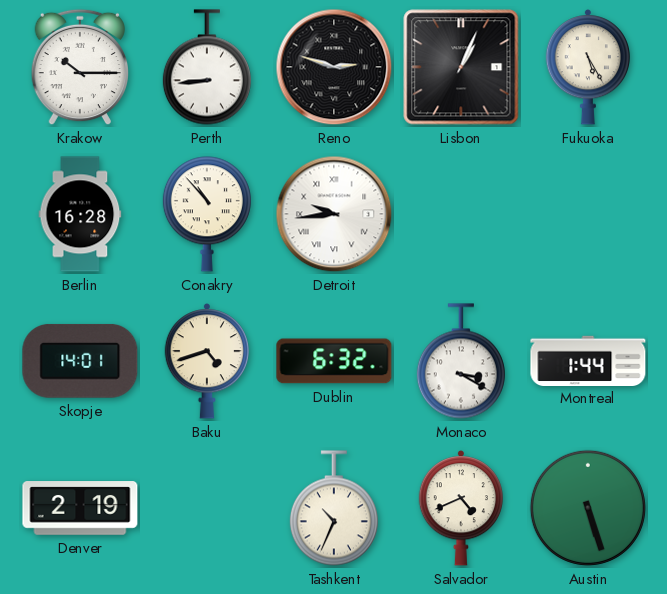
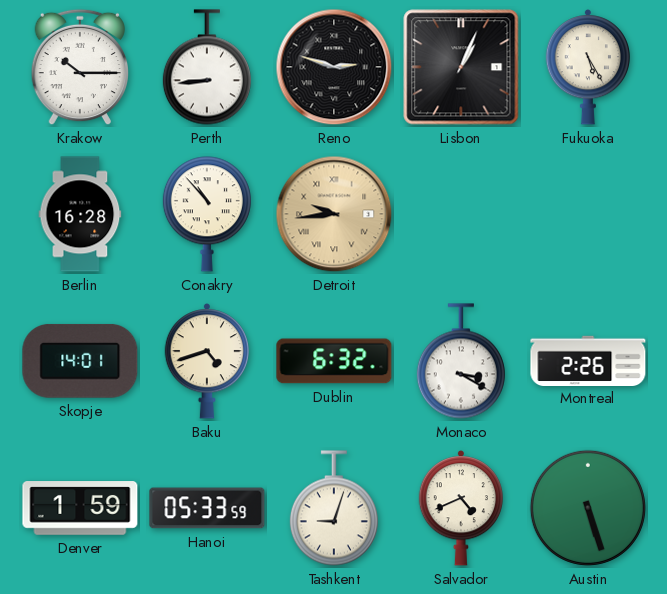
Detroit dial: white -> champagne (334, 214)
Montreal: 1:44 -> 2:26 (588, 360)
Denver: 2:19 -> 1:59 (80, 508)
Hanoi: none -> 05:33 (207, 508)
Tashkent: 10:34 -> 9:03 (334, 508)
